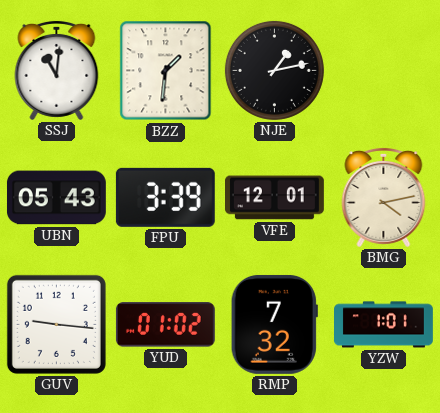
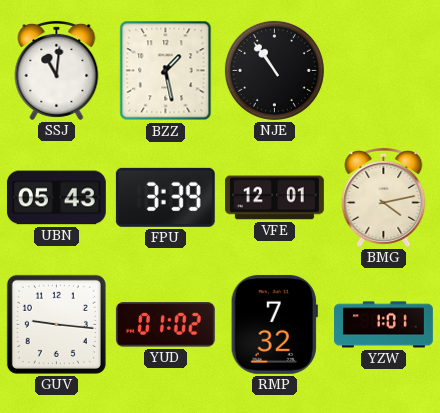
BZZ: 1:31 -> 1:28 (166, 71)
NJE: 1:13 -> 10:54 (274, 70)
